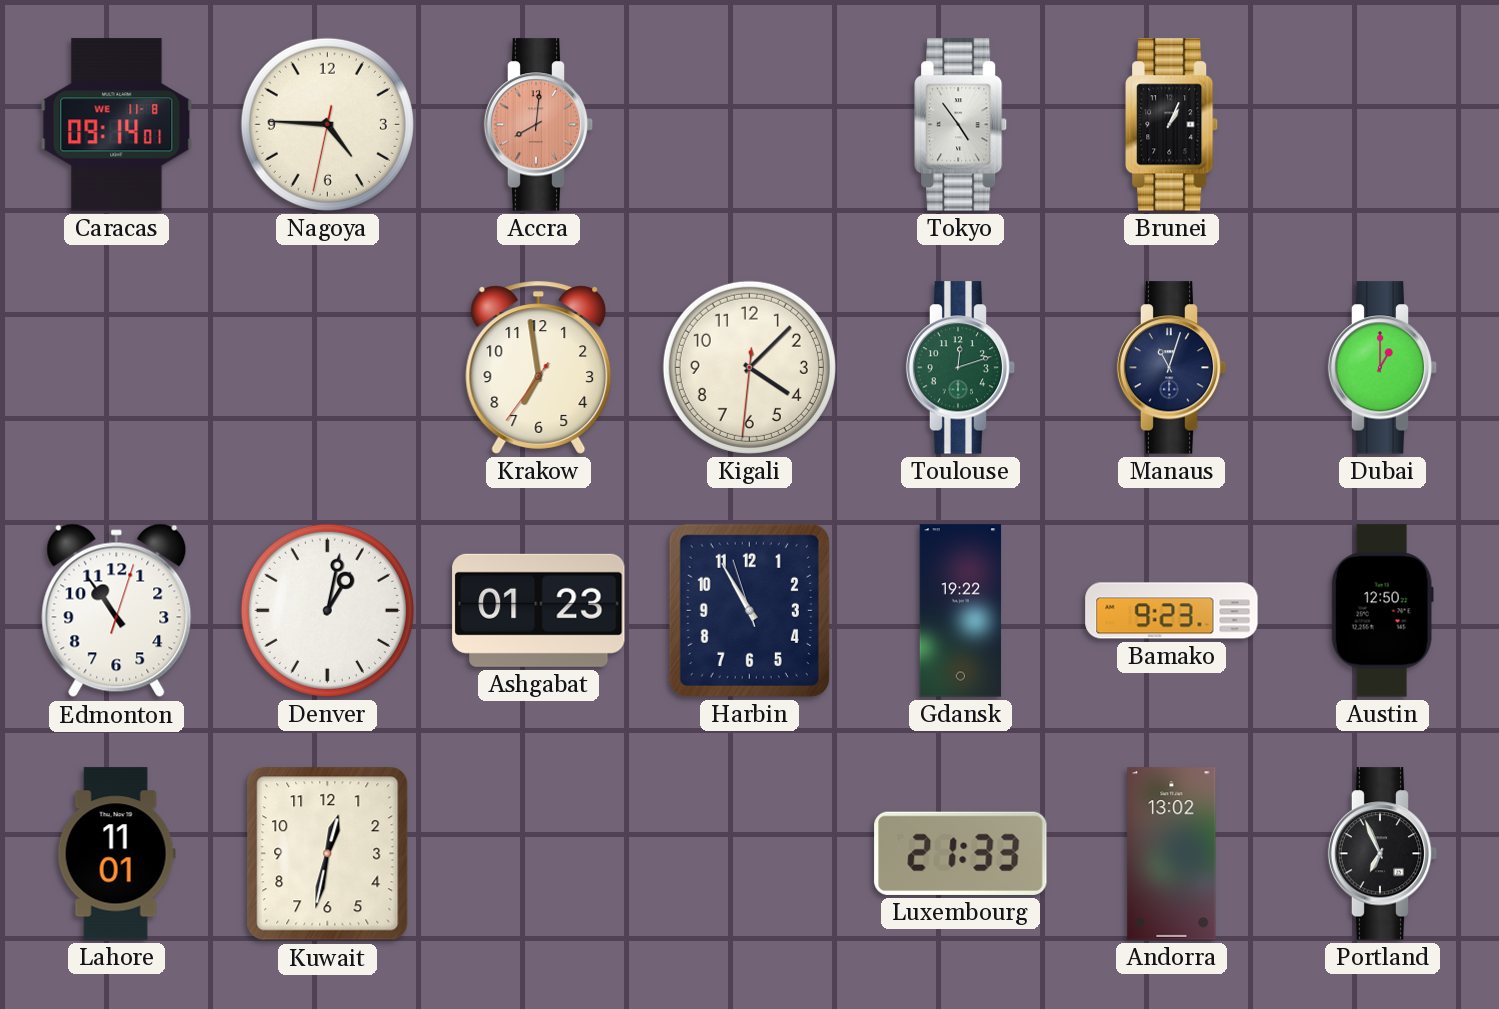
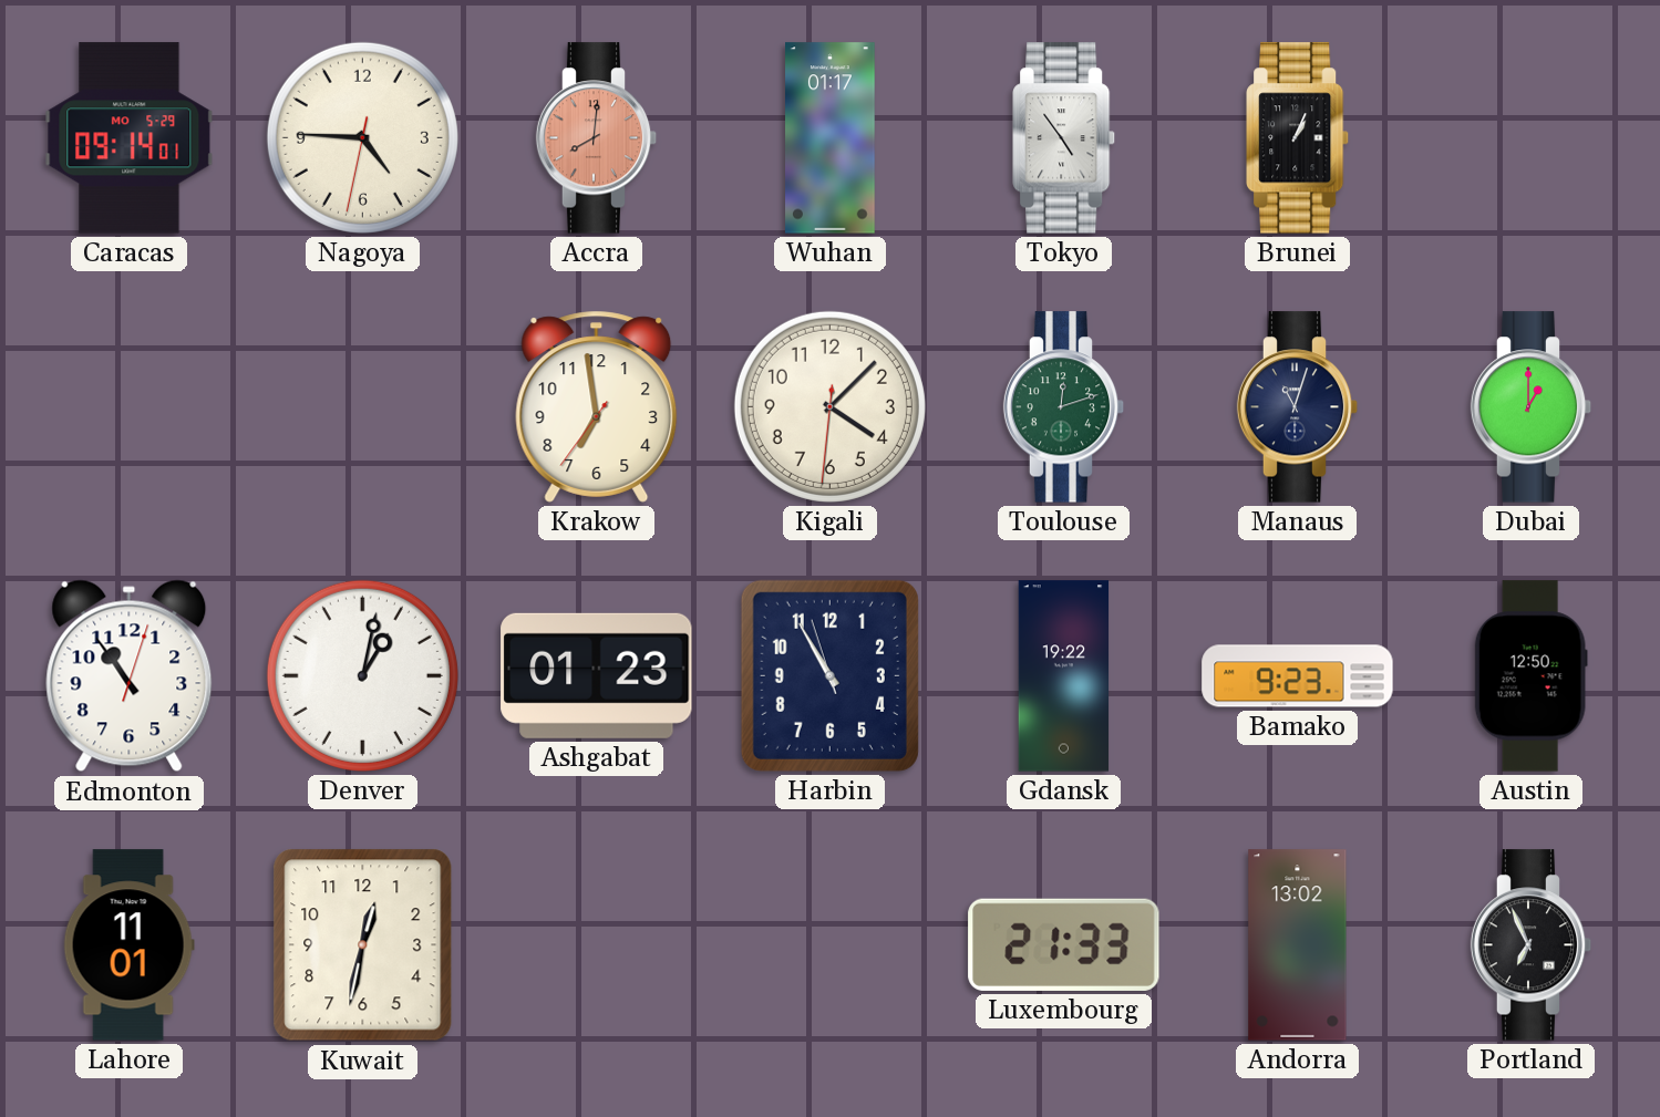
Caracas date: WE 11-8 -> MO 5-29 (130, 138)
Wuhan: none -> 01:17 (831, 138)
